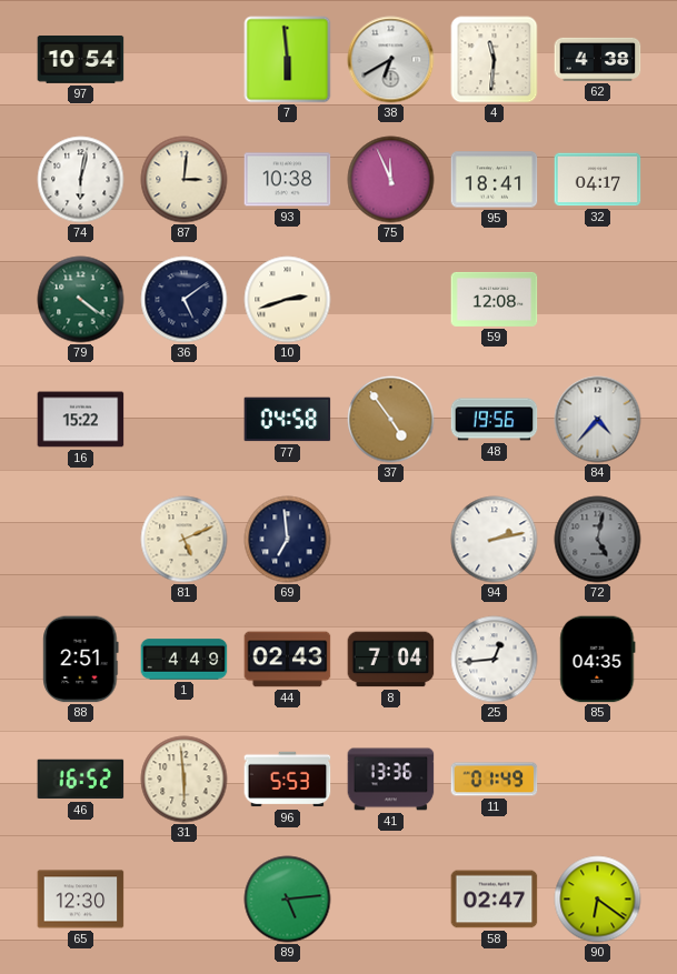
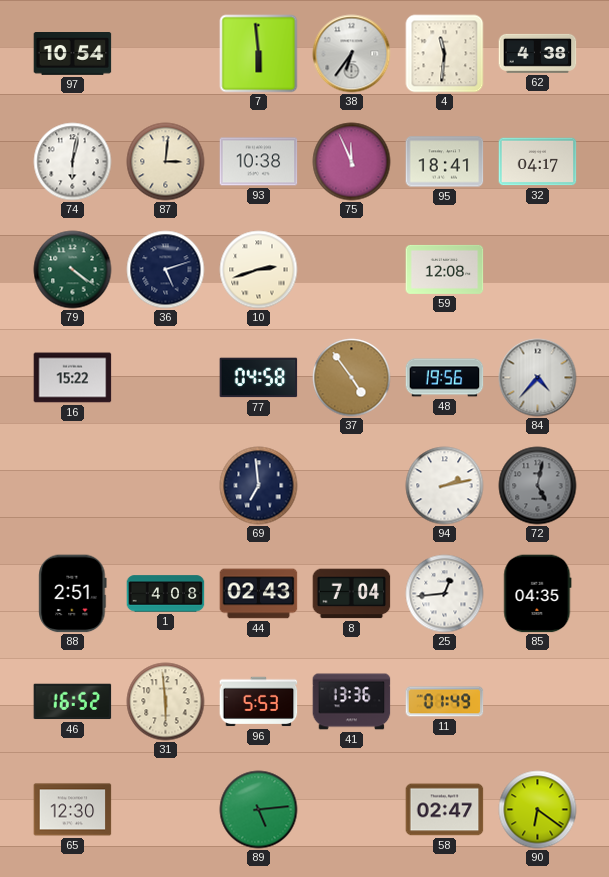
38: 6:40 -> 6:36 (352, 54)
36: 5:09 -> 5:12 (166, 270)
81: 5:11 -> none (185, 540)
1: 4:49 -> 4:08 (166, 594)
